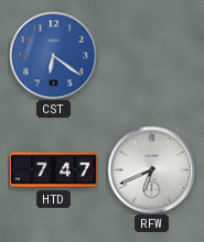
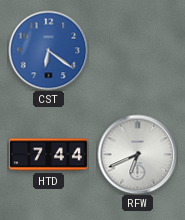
HTD: 7:47 -> 7:44 (48, 155)
